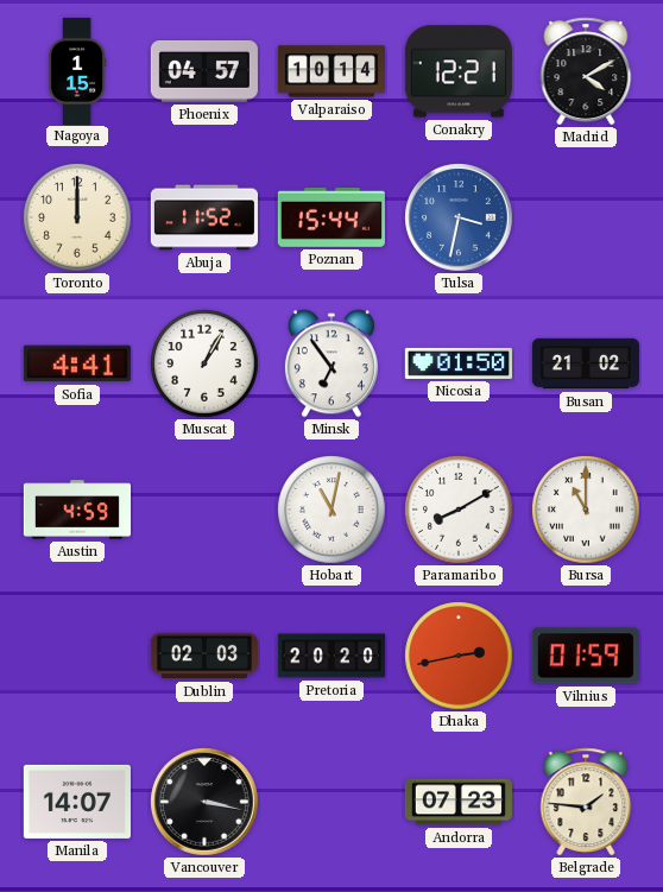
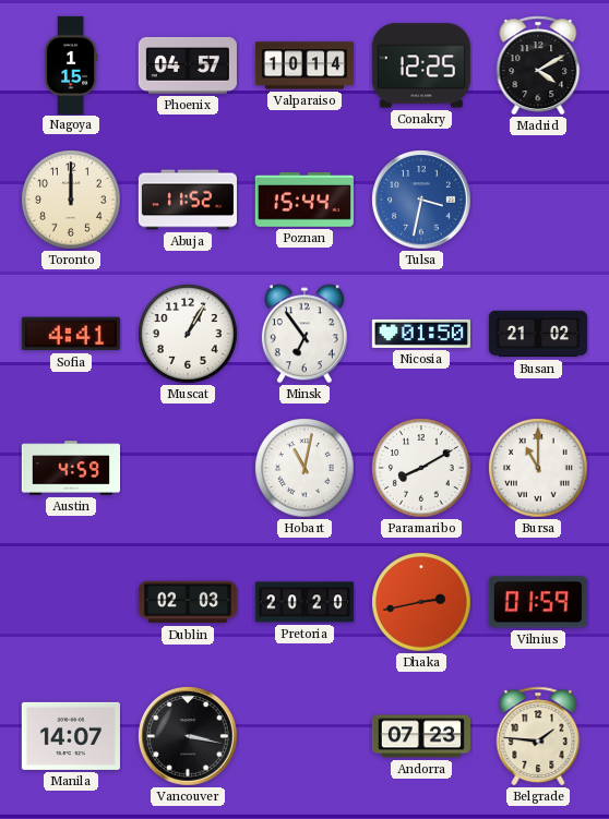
Conakry: 12:21 -> 12:25 (421, 65)
